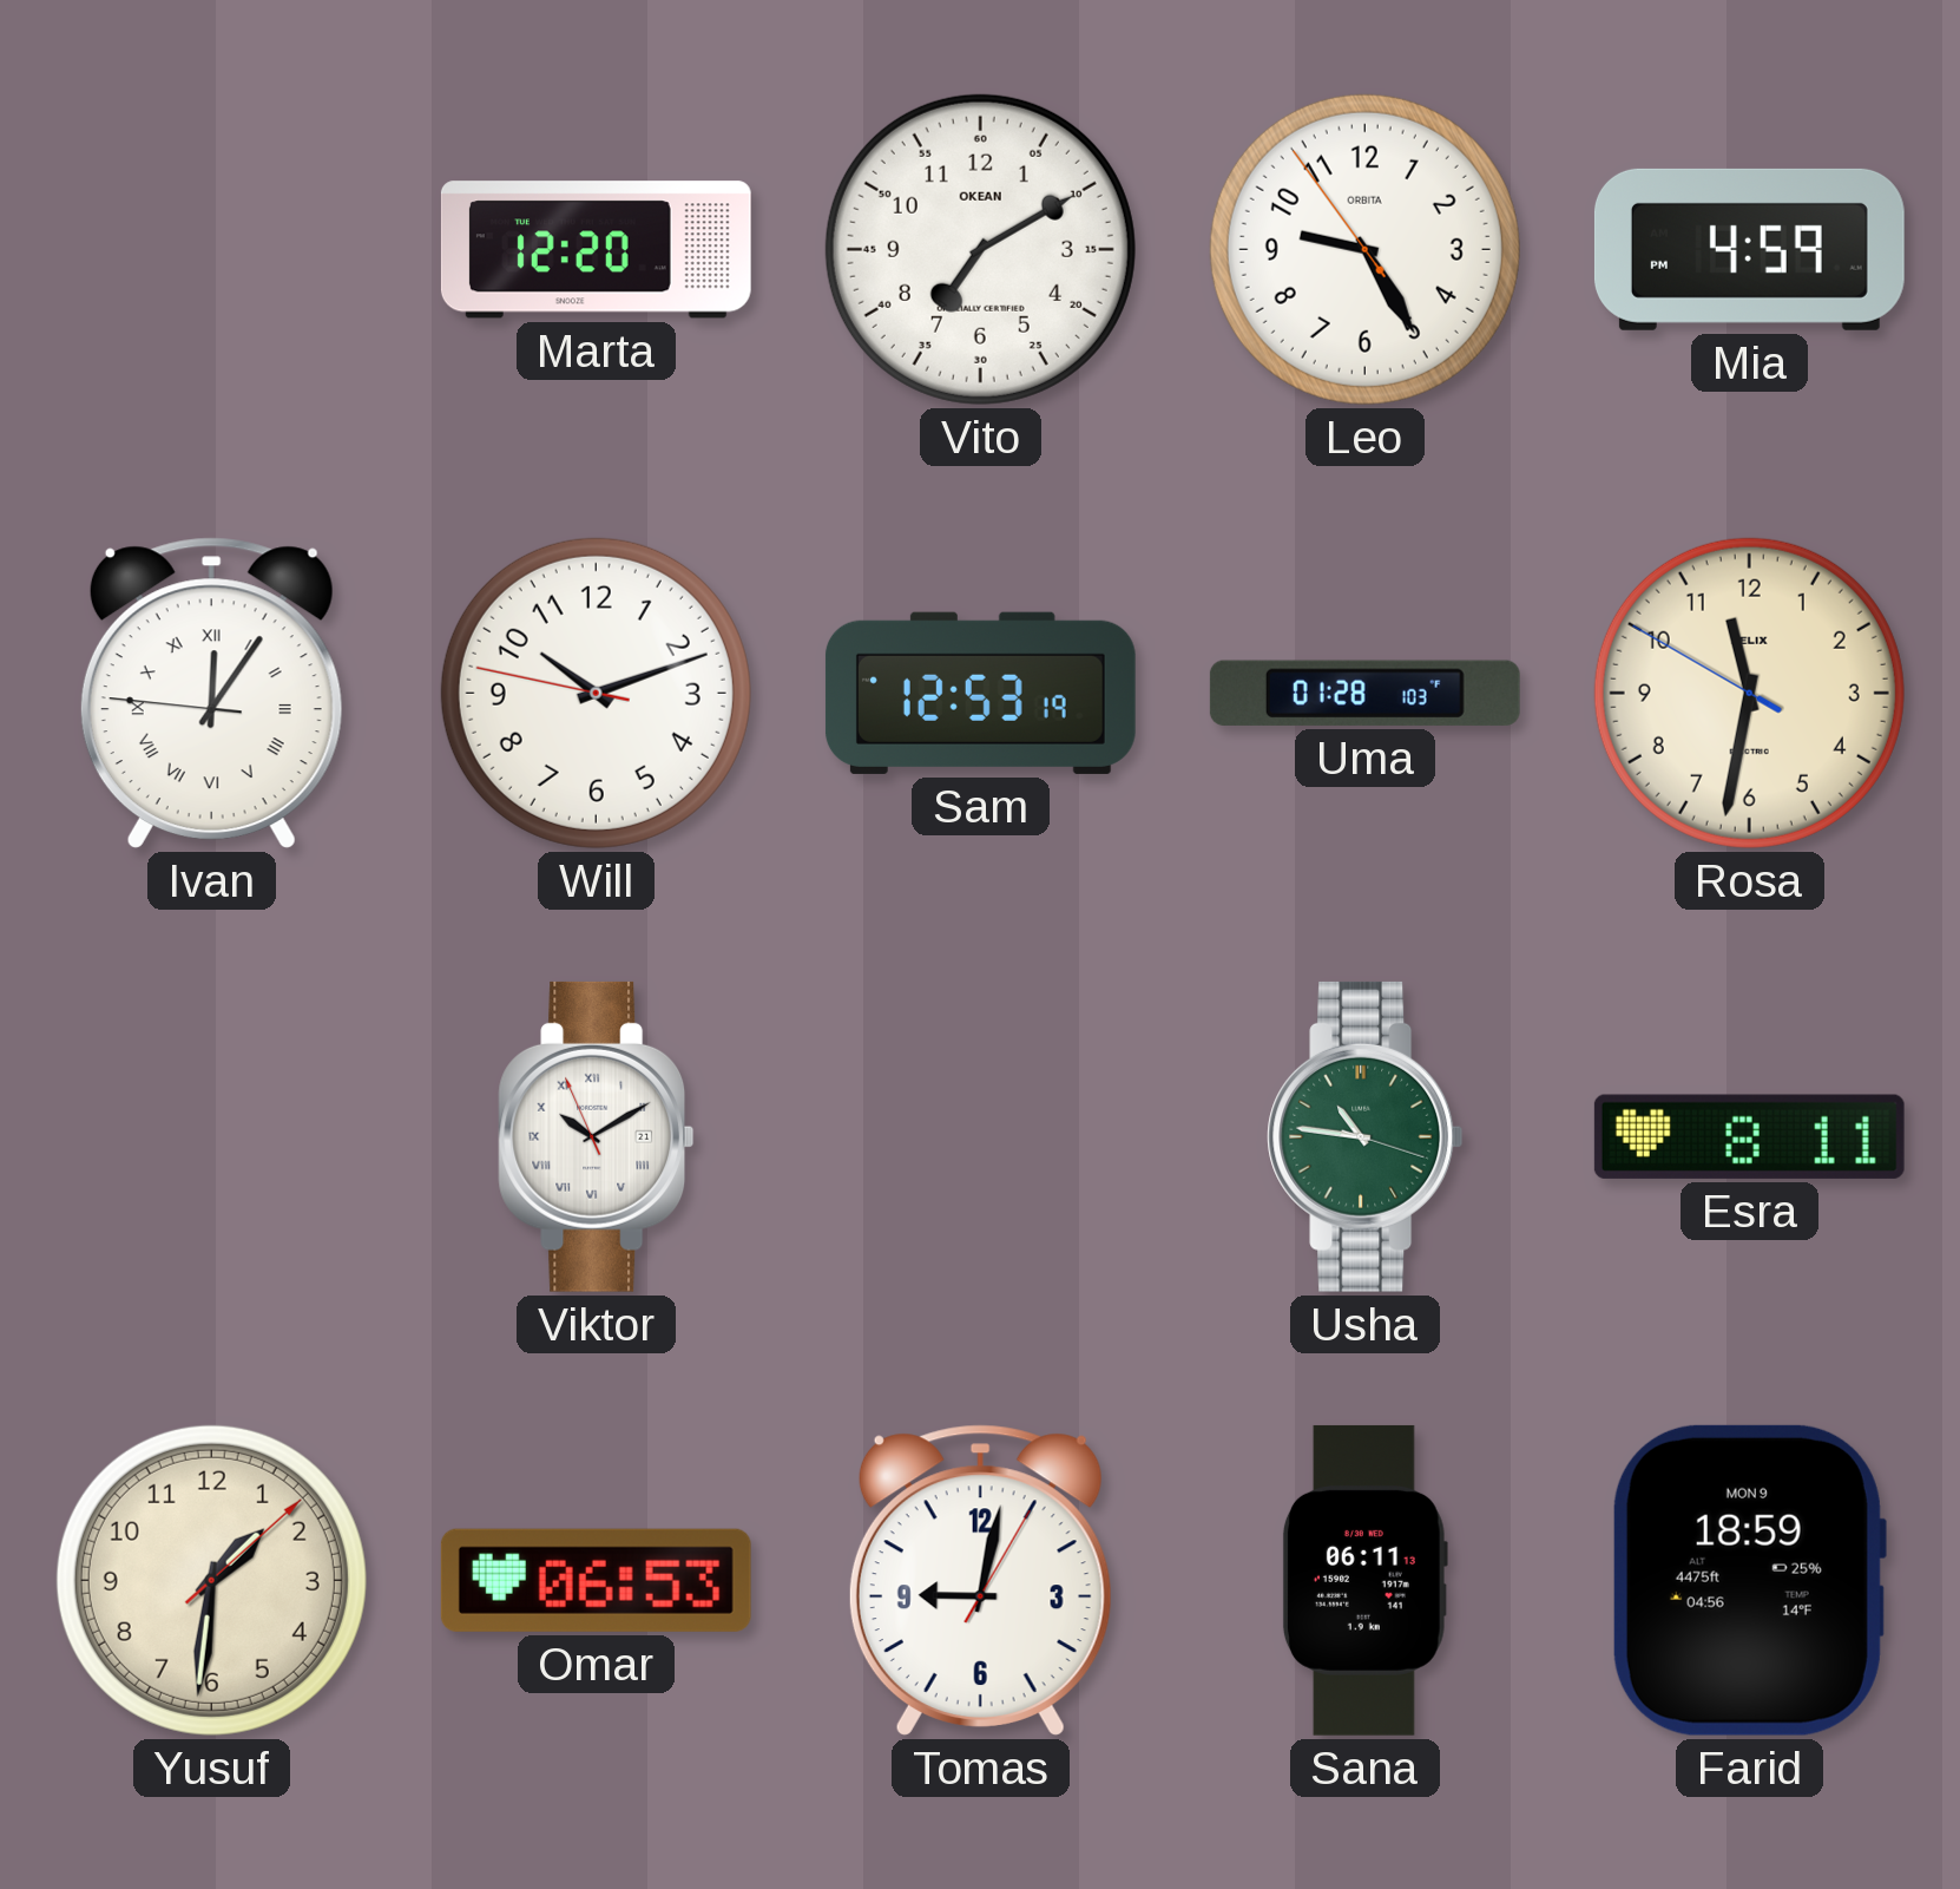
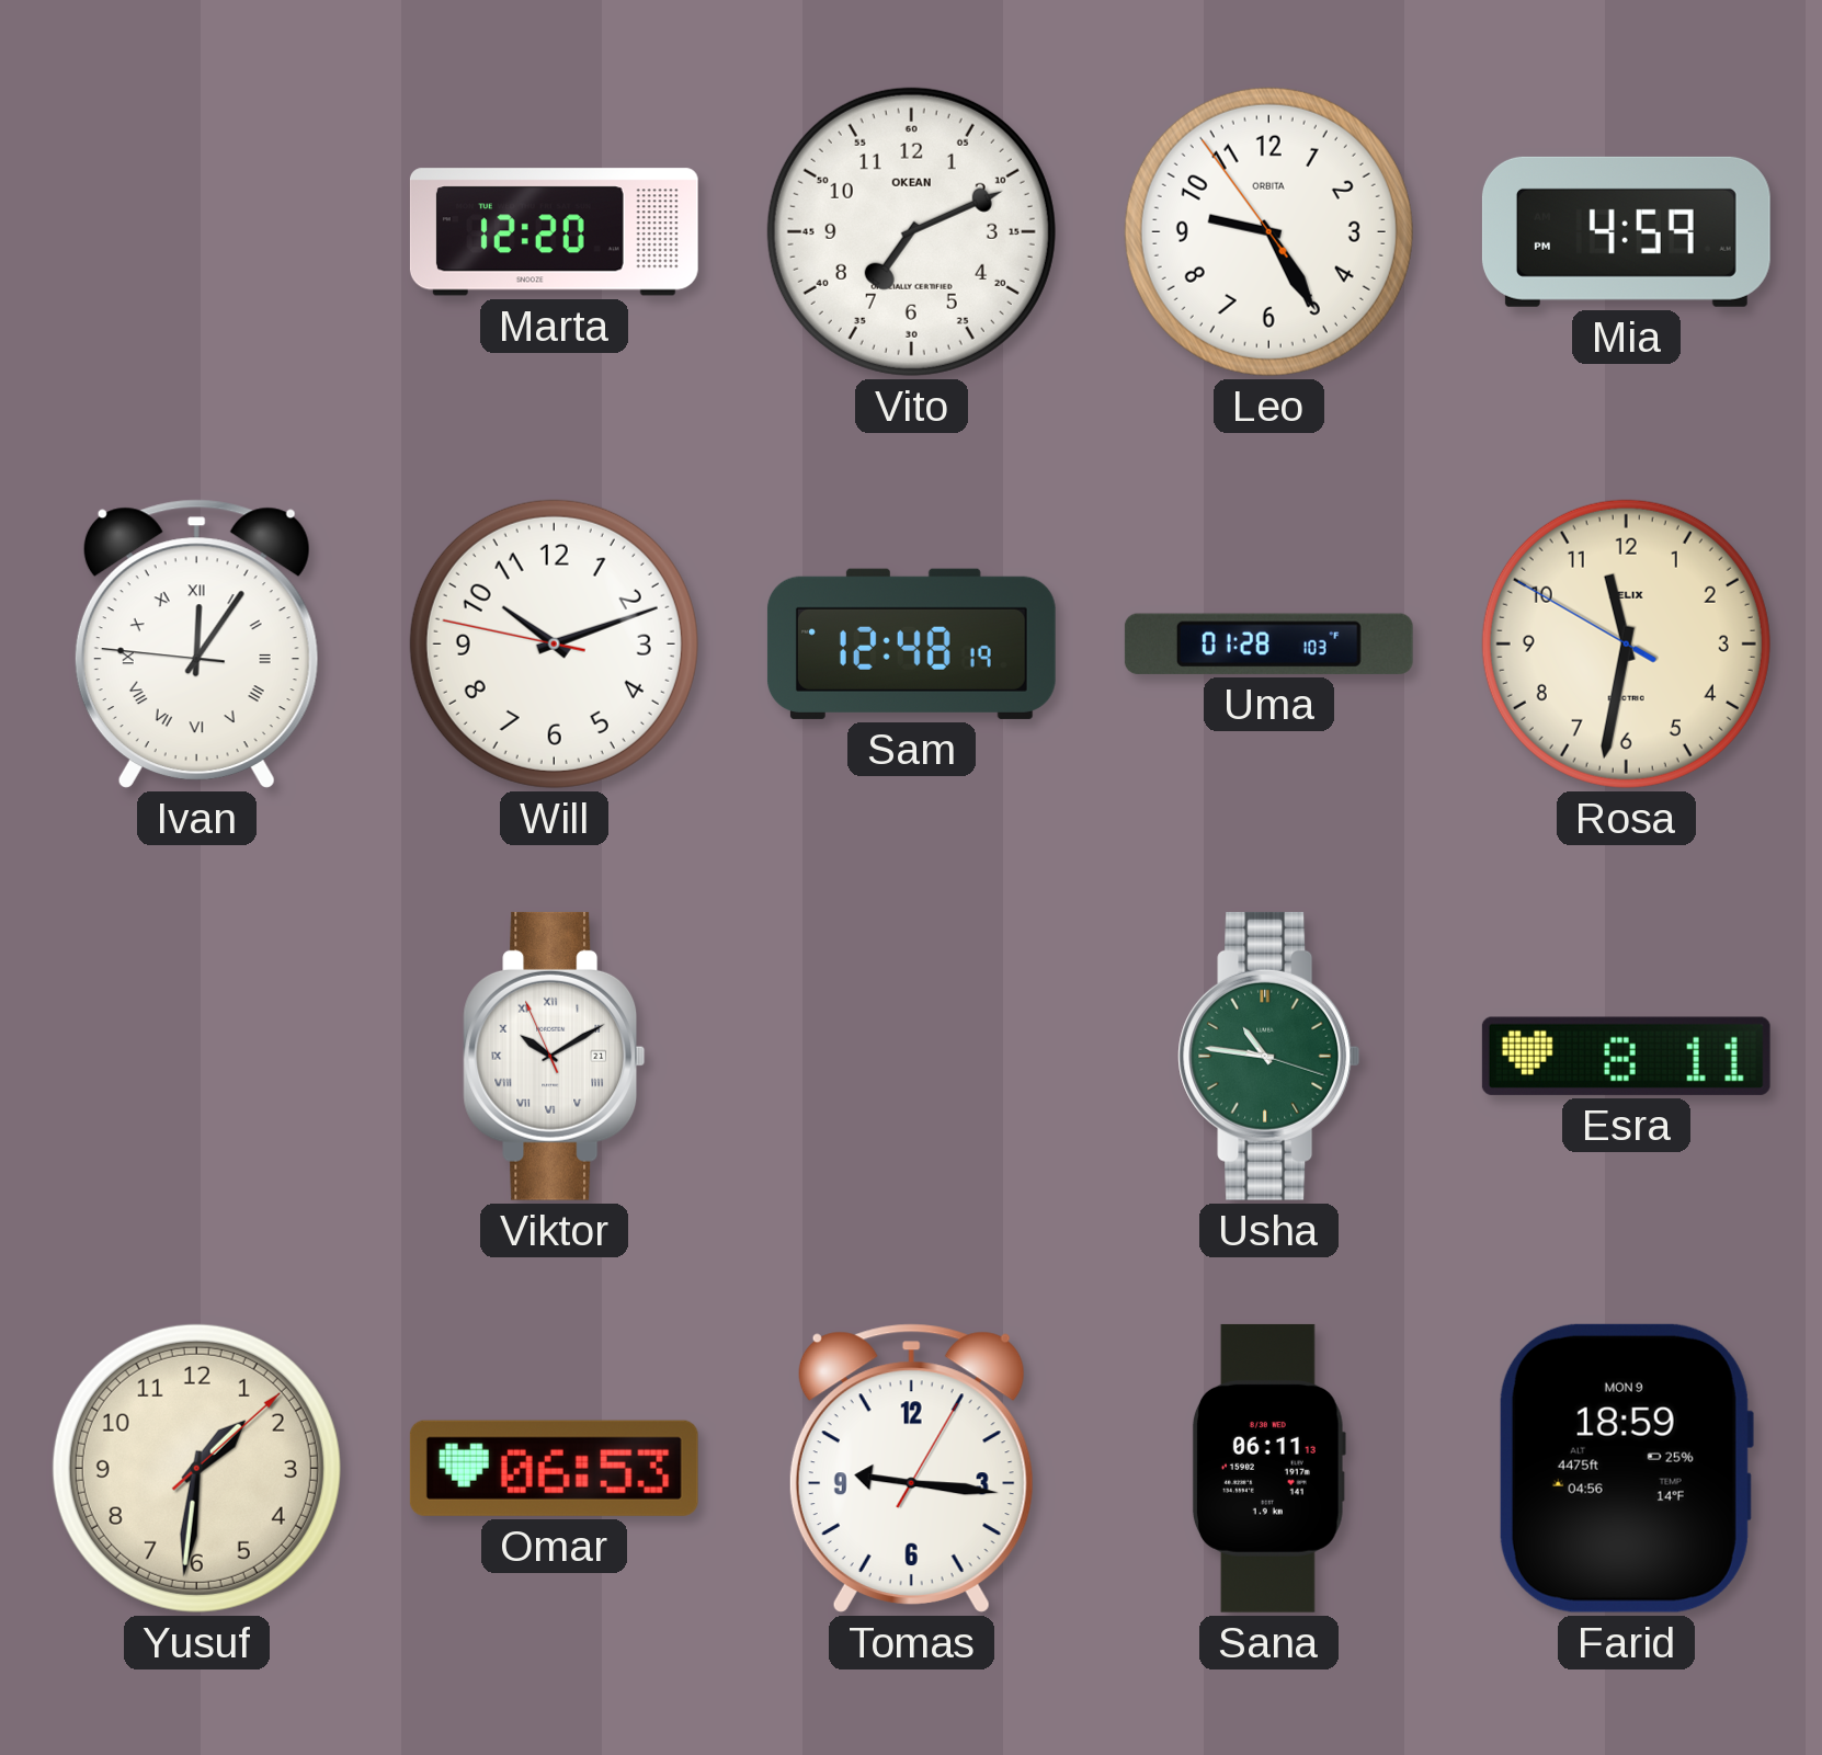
Vito: 7:10 -> 7:11 (911, 231)
Sam: 12:53 -> 12:48 (911, 643)
Tomas: 9:02 -> 9:16 (911, 1468)
